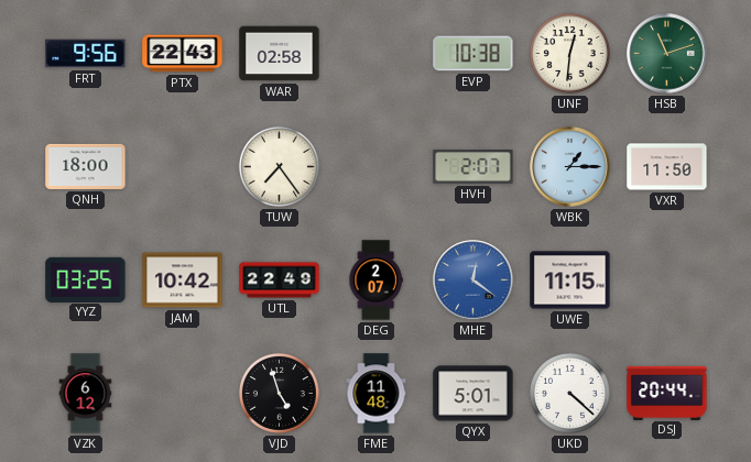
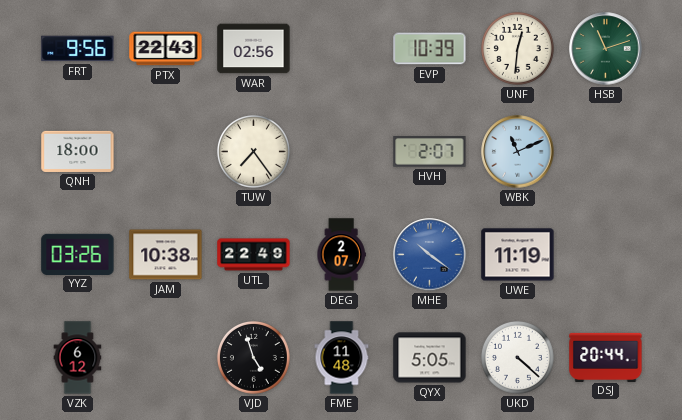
WAR: 02:58 -> 02:56 (254, 49)
EVP: 10:38 -> 10:39 (430, 49)
WBK: 1:15 -> 11:11 (518, 152)
VXR: 11:50 -> none (667, 167)
YYZ: 03:25 -> 03:26 (78, 254)
JAM: 10:42 -> 10:38 (166, 255)
MHE: 12:21 -> 10:21 (430, 255)
UWE: 11:15 -> 11:19 (518, 255)
QYX: 5:01 -> 5:05 (430, 358)
